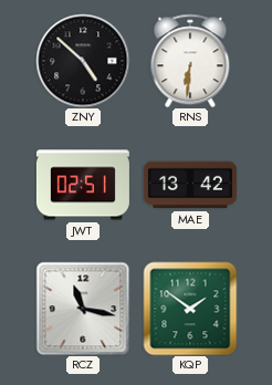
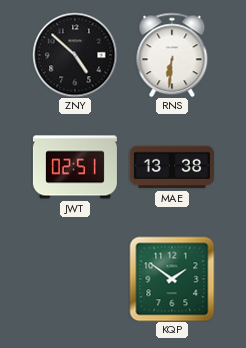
MAE: 13:42 -> 13:38 (172, 167)
RCZ: 11:17 -> none (83, 309)
